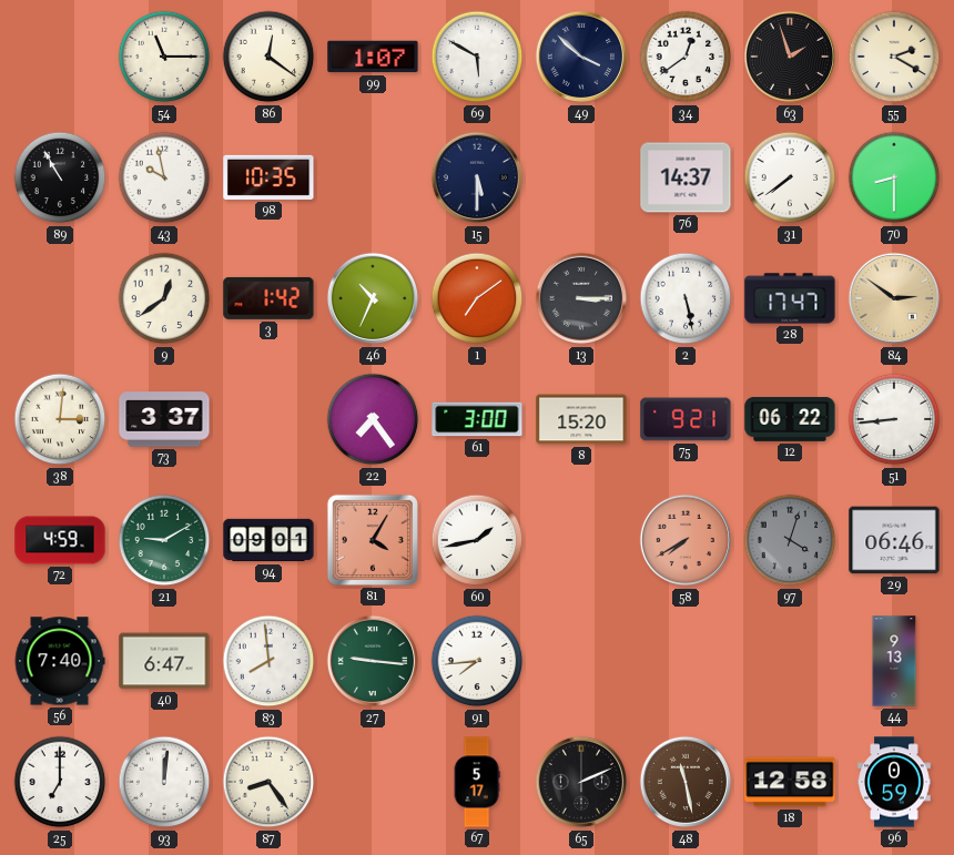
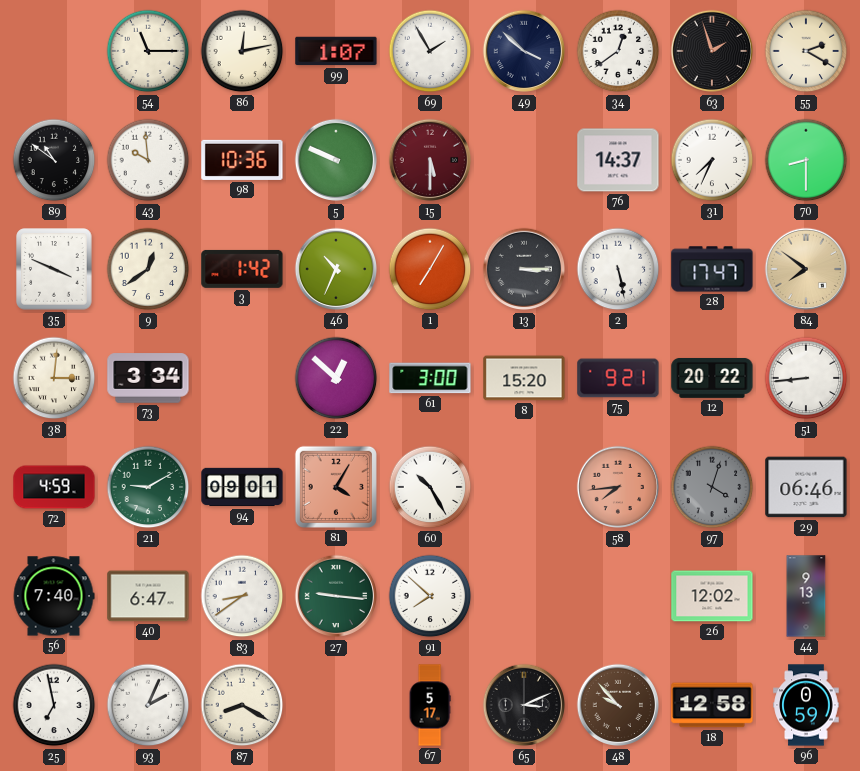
86: 12:21 -> 12:13 (242, 51)
69: 5:50 -> 1:55 (430, 51)
89: 10:55 -> 10:51 (54, 160)
43: 9:58 -> 9:59 (148, 160)
98: 10:35 -> 10:36 (242, 160)
5: none -> 9:49 (336, 160)
15 dial: navy -> burgundy (430, 160)
31: 7:39 -> 7:34 (712, 160)
35: none -> 3:49 (54, 269)
1: 7:09 -> 7:05 (430, 269)
84: 2:51 -> 7:51 (806, 269)
73: 3:37 -> 3:34 (148, 378)
22: 7:24 -> 12:52 (336, 378)
12: 06:22 -> 20:22 (712, 378)
60: 1:43 -> 10:25 (430, 487)
58: 7:40 -> 7:44 (618, 487)
83: 7:59 -> 8:39 (242, 596)
91: 7:44 -> 7:52 (430, 596)
26: none -> 12:02 (712, 596)
25: 7:00 -> 6:58 (54, 705)
93: 12:01 -> 2:04 (148, 705)
87: 8:24 -> 8:20 (242, 705)
65: 2:11 -> 3:11 (524, 705)
48: 11:28 -> 9:53 (618, 705)
